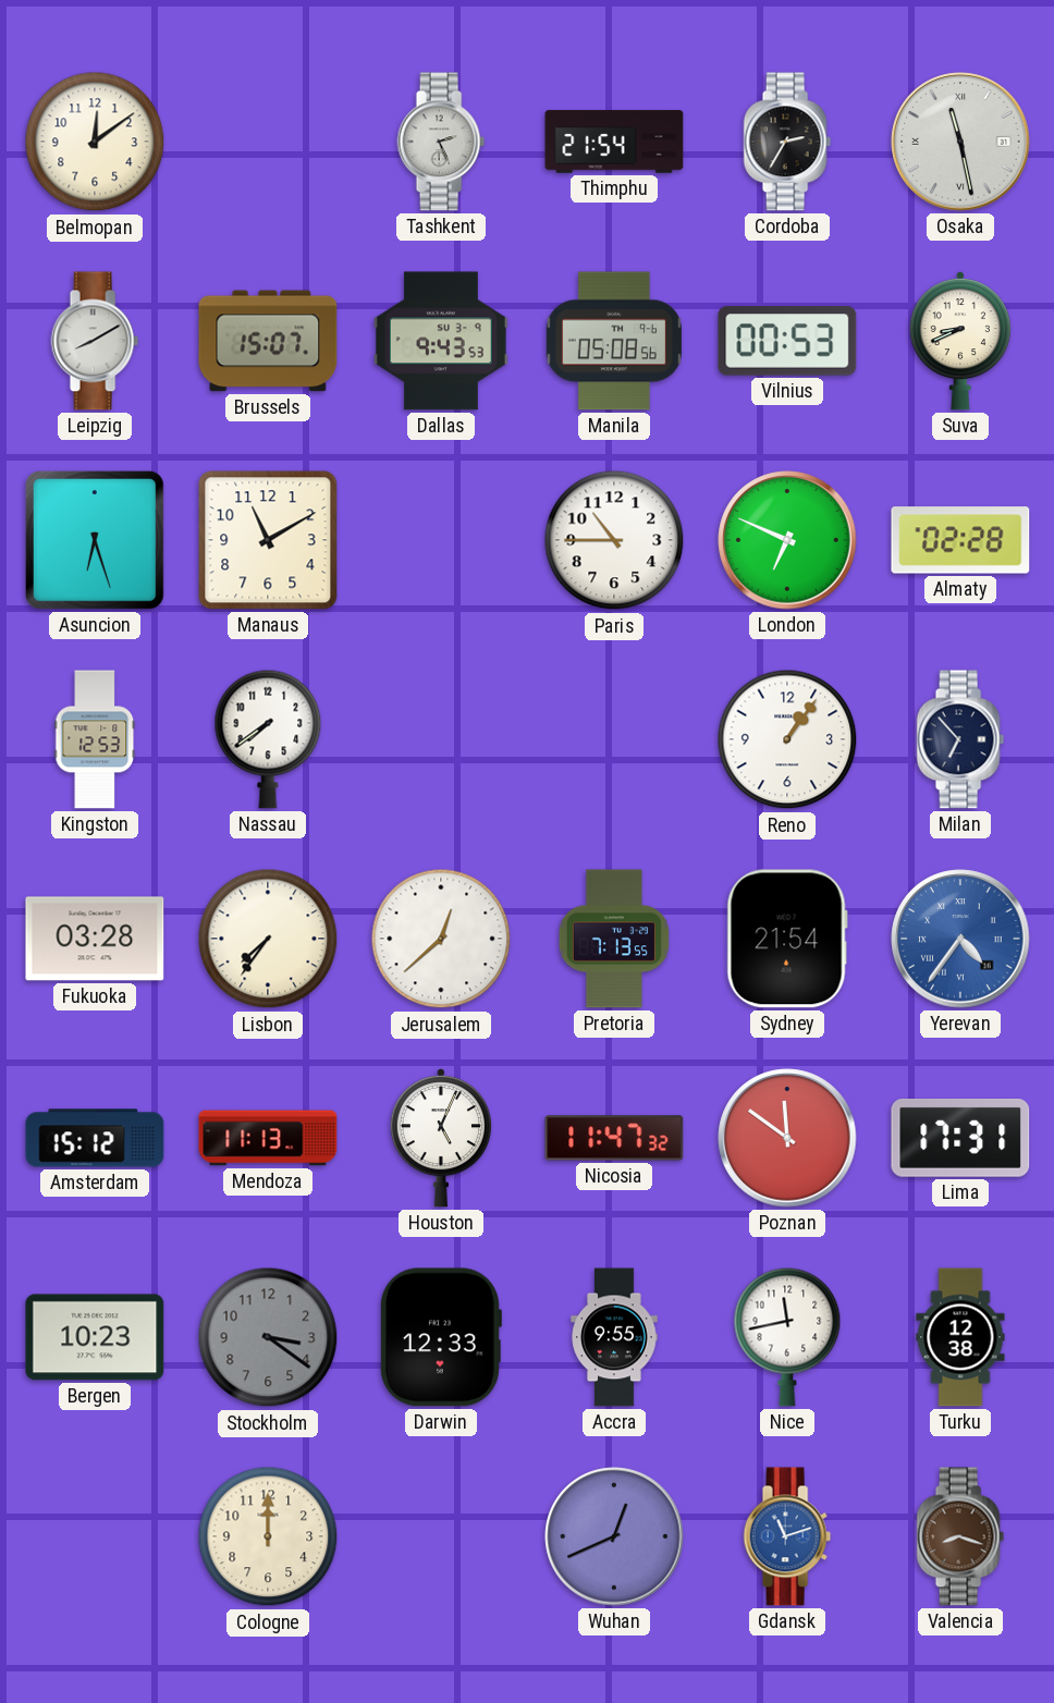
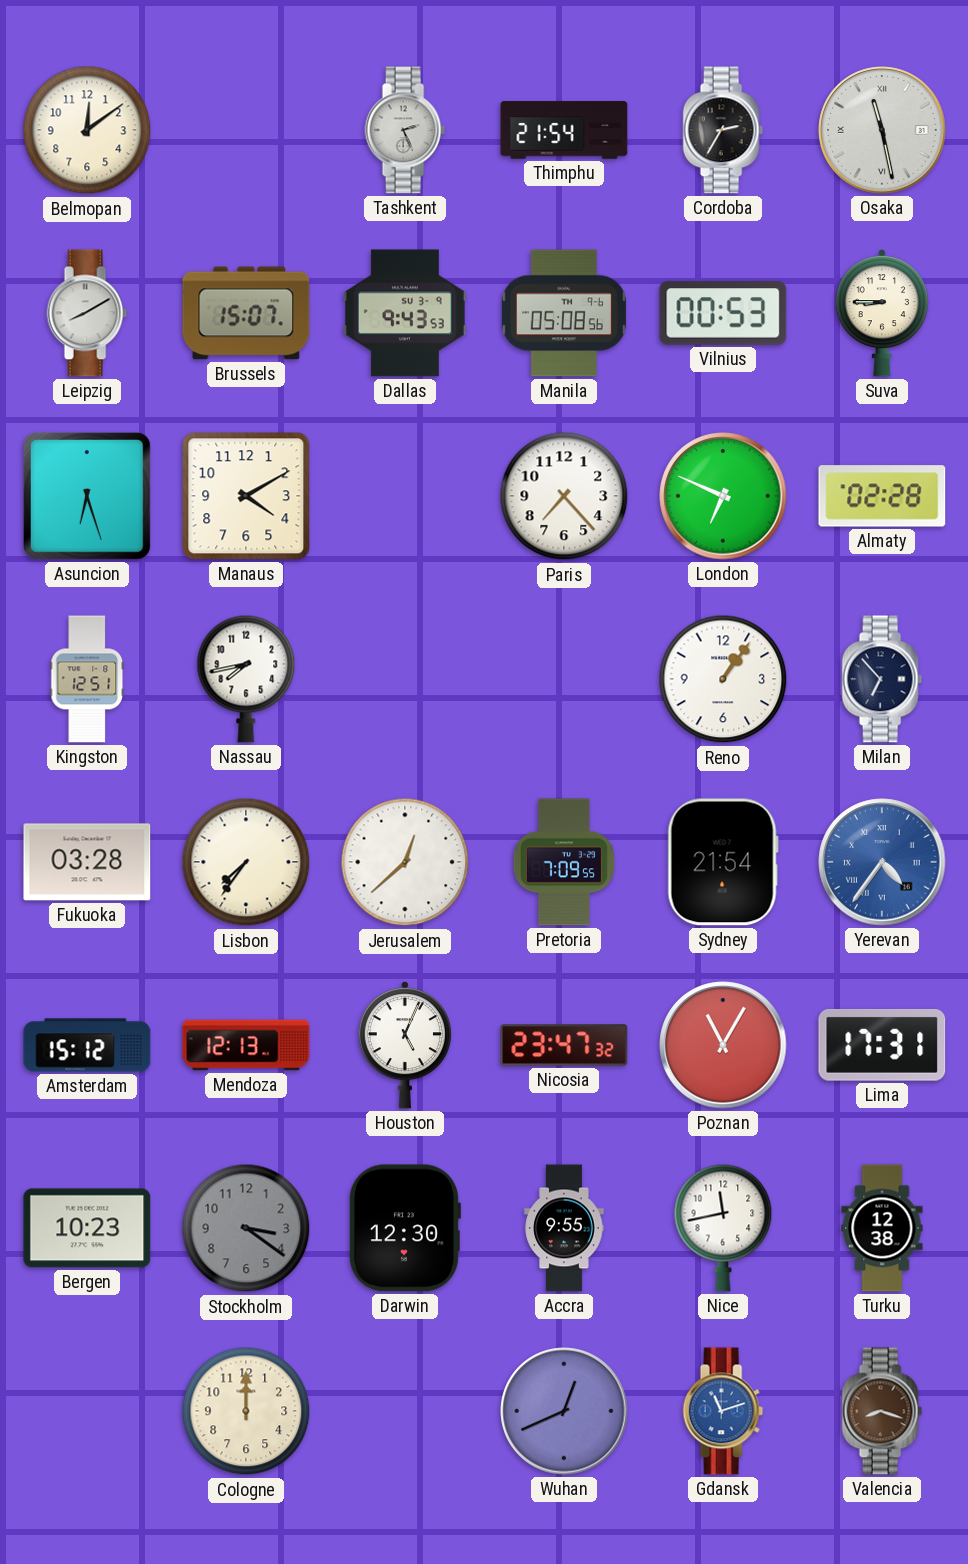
Suva: 8:41 -> 8:45 (882, 314)
Manaus: 11:10 -> 4:10 (246, 496)
Paris: 10:45 -> 7:23 (564, 496)
Kingston: 12:53 -> 12:51 (87, 679)
Nassau: 7:39 -> 7:43 (246, 679)
Pretoria: 7:13 -> 7:09 (564, 862)
Mendoza: 11:13 -> 12:13 (246, 1045)
Nicosia: 11:47 -> 23:47 (564, 1045)
Poznan: 11:51 -> 11:05 (723, 1045)
Darwin: 12:33 -> 12:30 (404, 1228)
